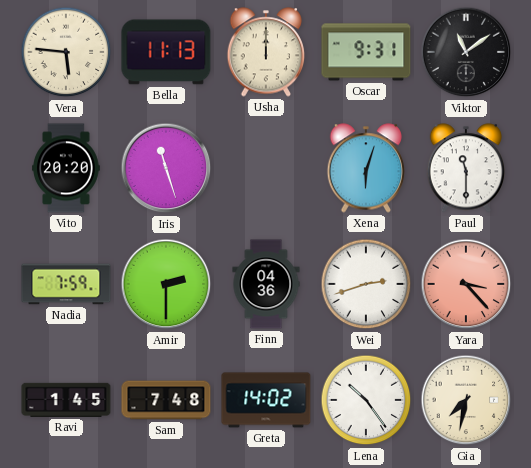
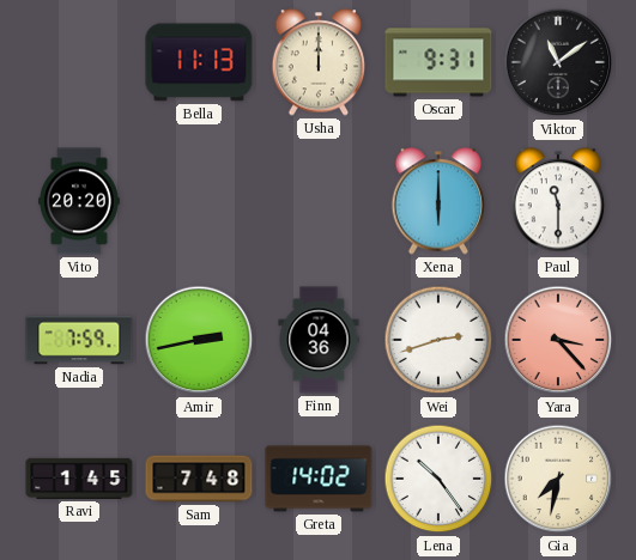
Vera: 5:46 -> none (66, 52)
Iris: 11:27 -> none (166, 168)
Xena: 6:03 -> 6:00 (438, 201)
Amir: 2:30 -> 2:43 (199, 340)
